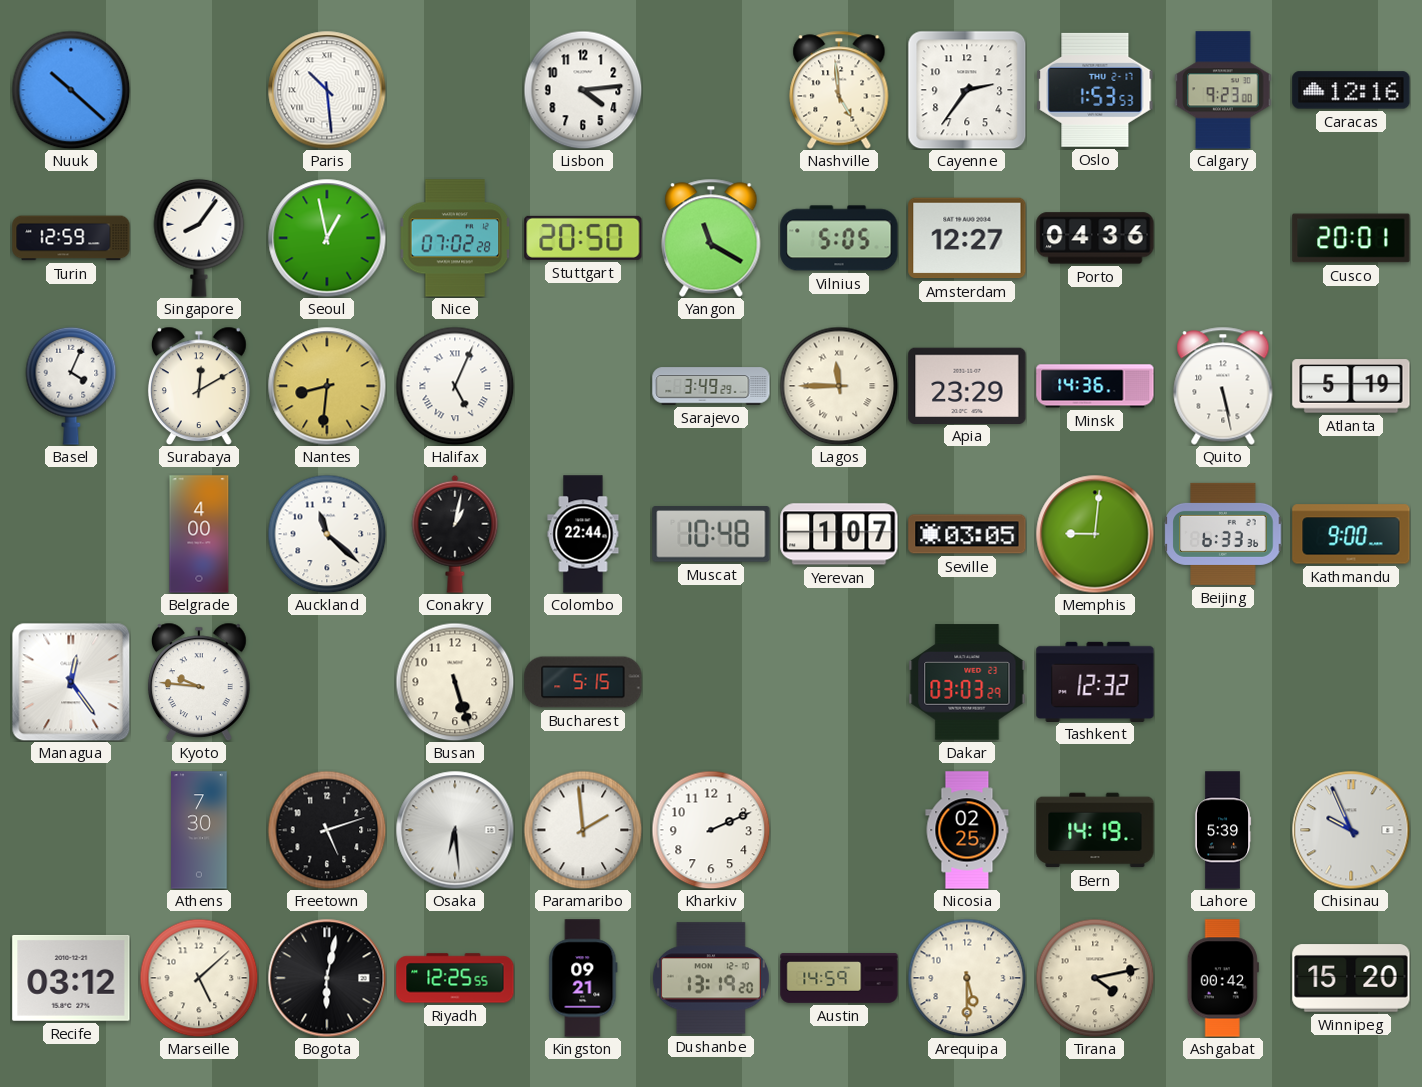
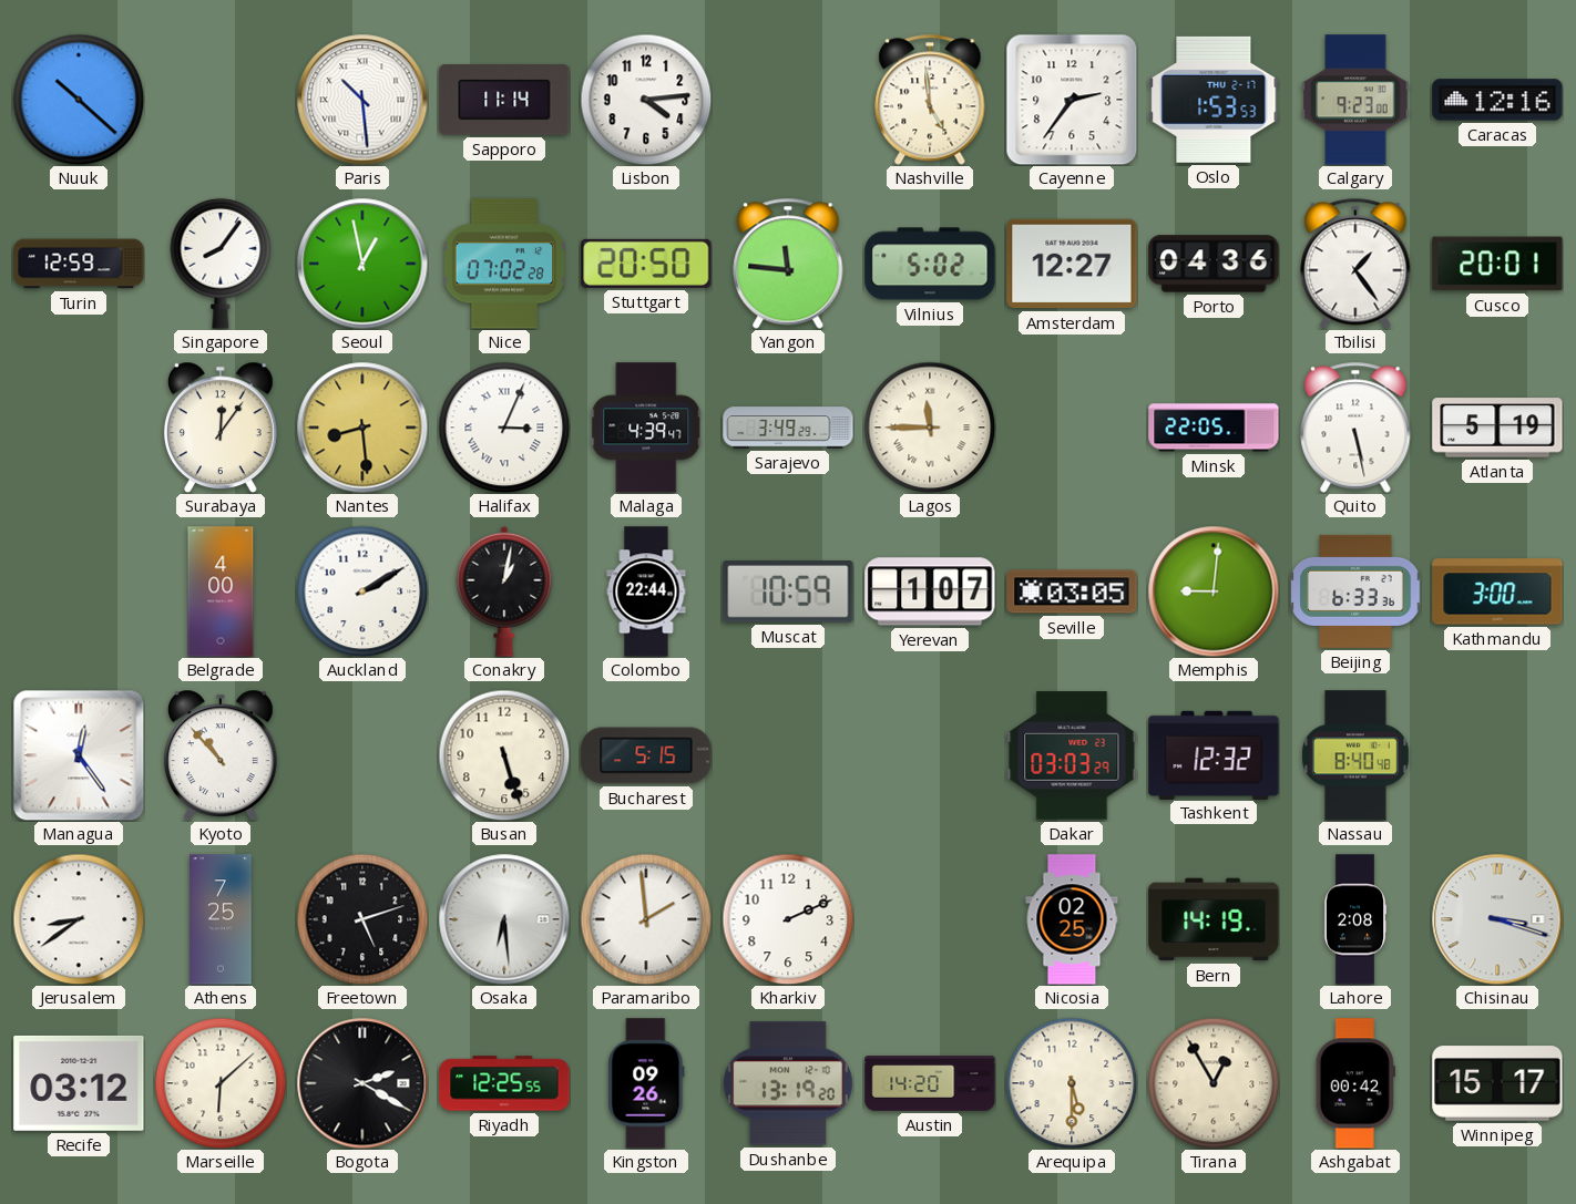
Sapporo: none -> 11:14 (504, 100)
Yangon: 11:20 -> 11:46 (788, 264)
Vilnius: 5:05 -> 5:02 (930, 264)
Tbilisi: none -> 1:24 (1355, 264)
Basel: 4:04 -> none (71, 386)
Surabaya: 12:10 -> 12:06 (221, 428)
Nantes: 8:31 -> 8:29 (362, 428)
Halifax: 5:04 -> 3:04 (504, 428)
Malaga: none -> 4:39 (646, 428)
Apia: 23:29 -> none (967, 385)
Minsk: 14:36 -> 22:05 (1214, 428)
Auckland: 11:22 -> 2:10 (362, 591)
Muscat: 10:48 -> 10:59 (788, 591)
Kathmandu: 9:00 -> 3:00 (1497, 591)
Kyoto: 9:46 -> 10:53 (221, 755)
Nassau: none -> 8:40 (1357, 755)
Jerusalem: none -> 8:39 (79, 919)
Athens: 7:30 -> 7:25 (221, 919)
Lahore: 5:39 -> 2:08 (1355, 919)
Chisinau: 9:56 -> 3:18 (1497, 919)
Marseille: 5:08 -> 6:08 (221, 1083)
Bogota: 6:02 -> 2:20 (362, 1083)
Kingston: 09:21 -> 09:26 (646, 1083)
Austin: 14:59 -> 14:20 (930, 1083)
Tirana: 4:13 -> 12:55 (1214, 1083)
Winnipeg: 15:20 -> 15:17 (1497, 1083)
